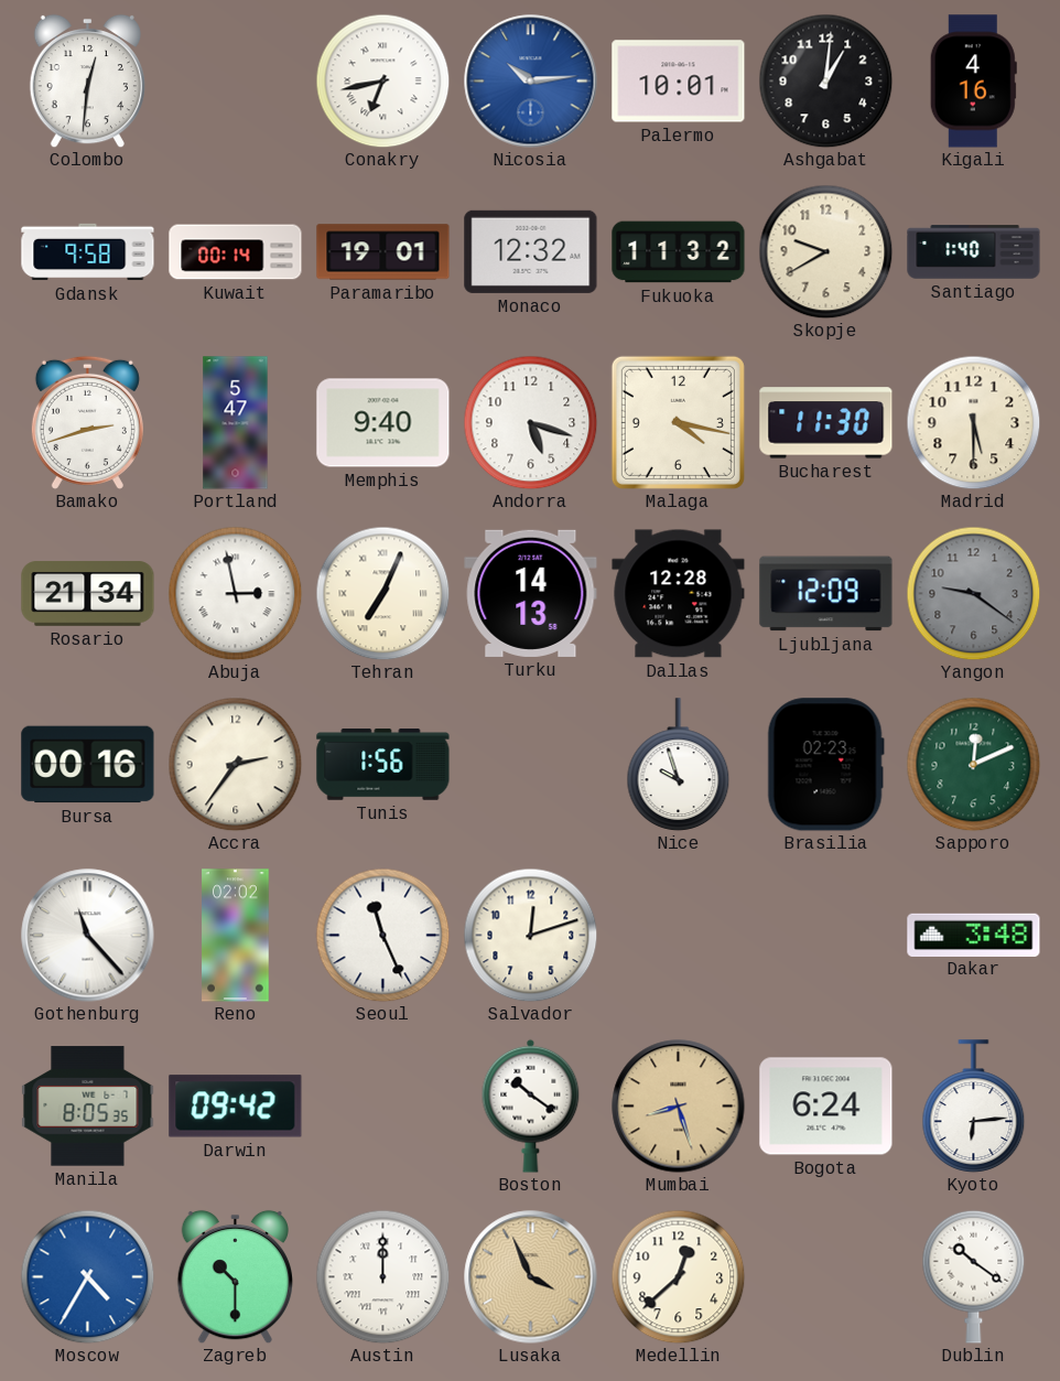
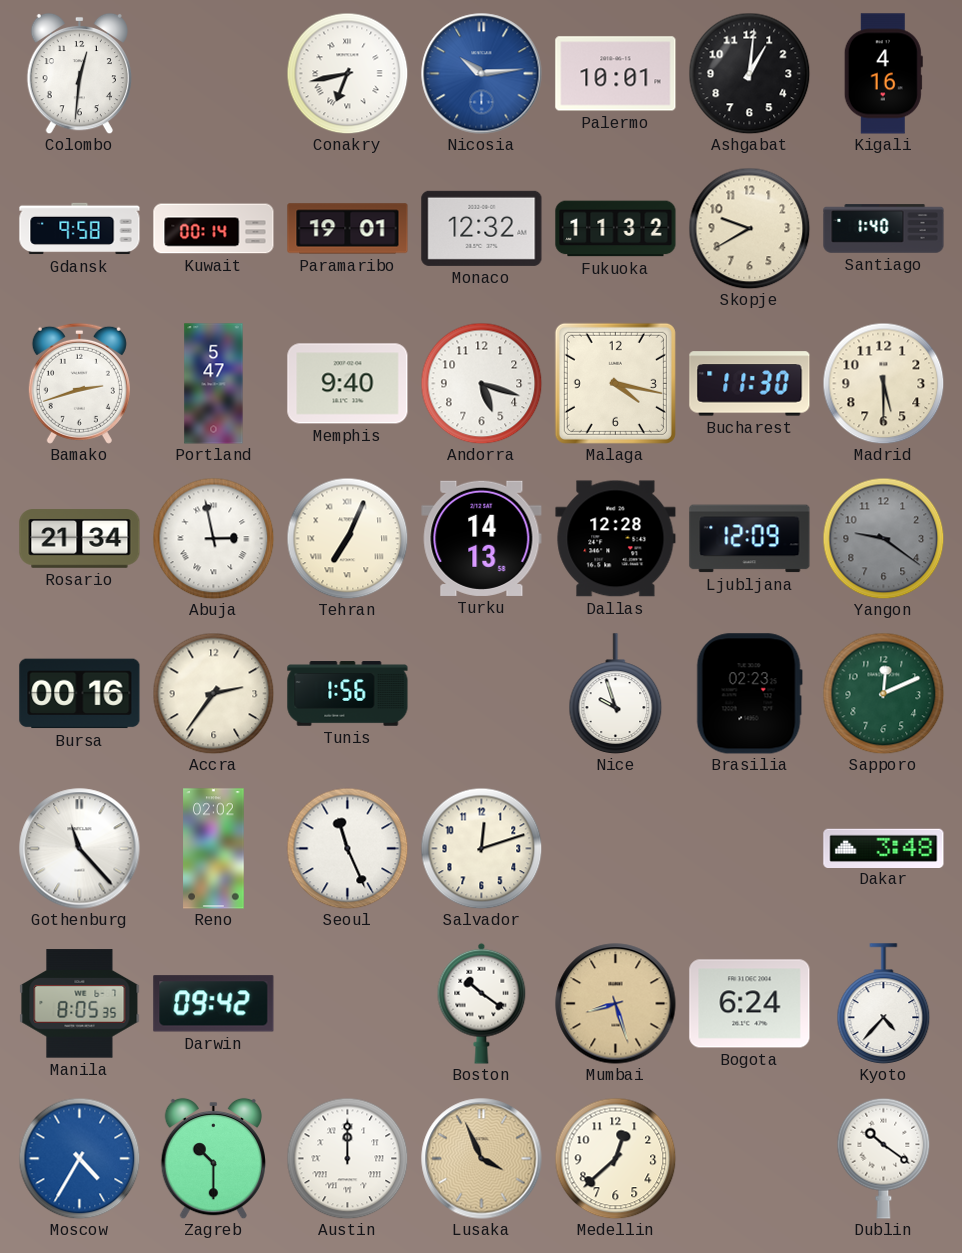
Kyoto: 6:14 -> 4:37 (884, 1004)
